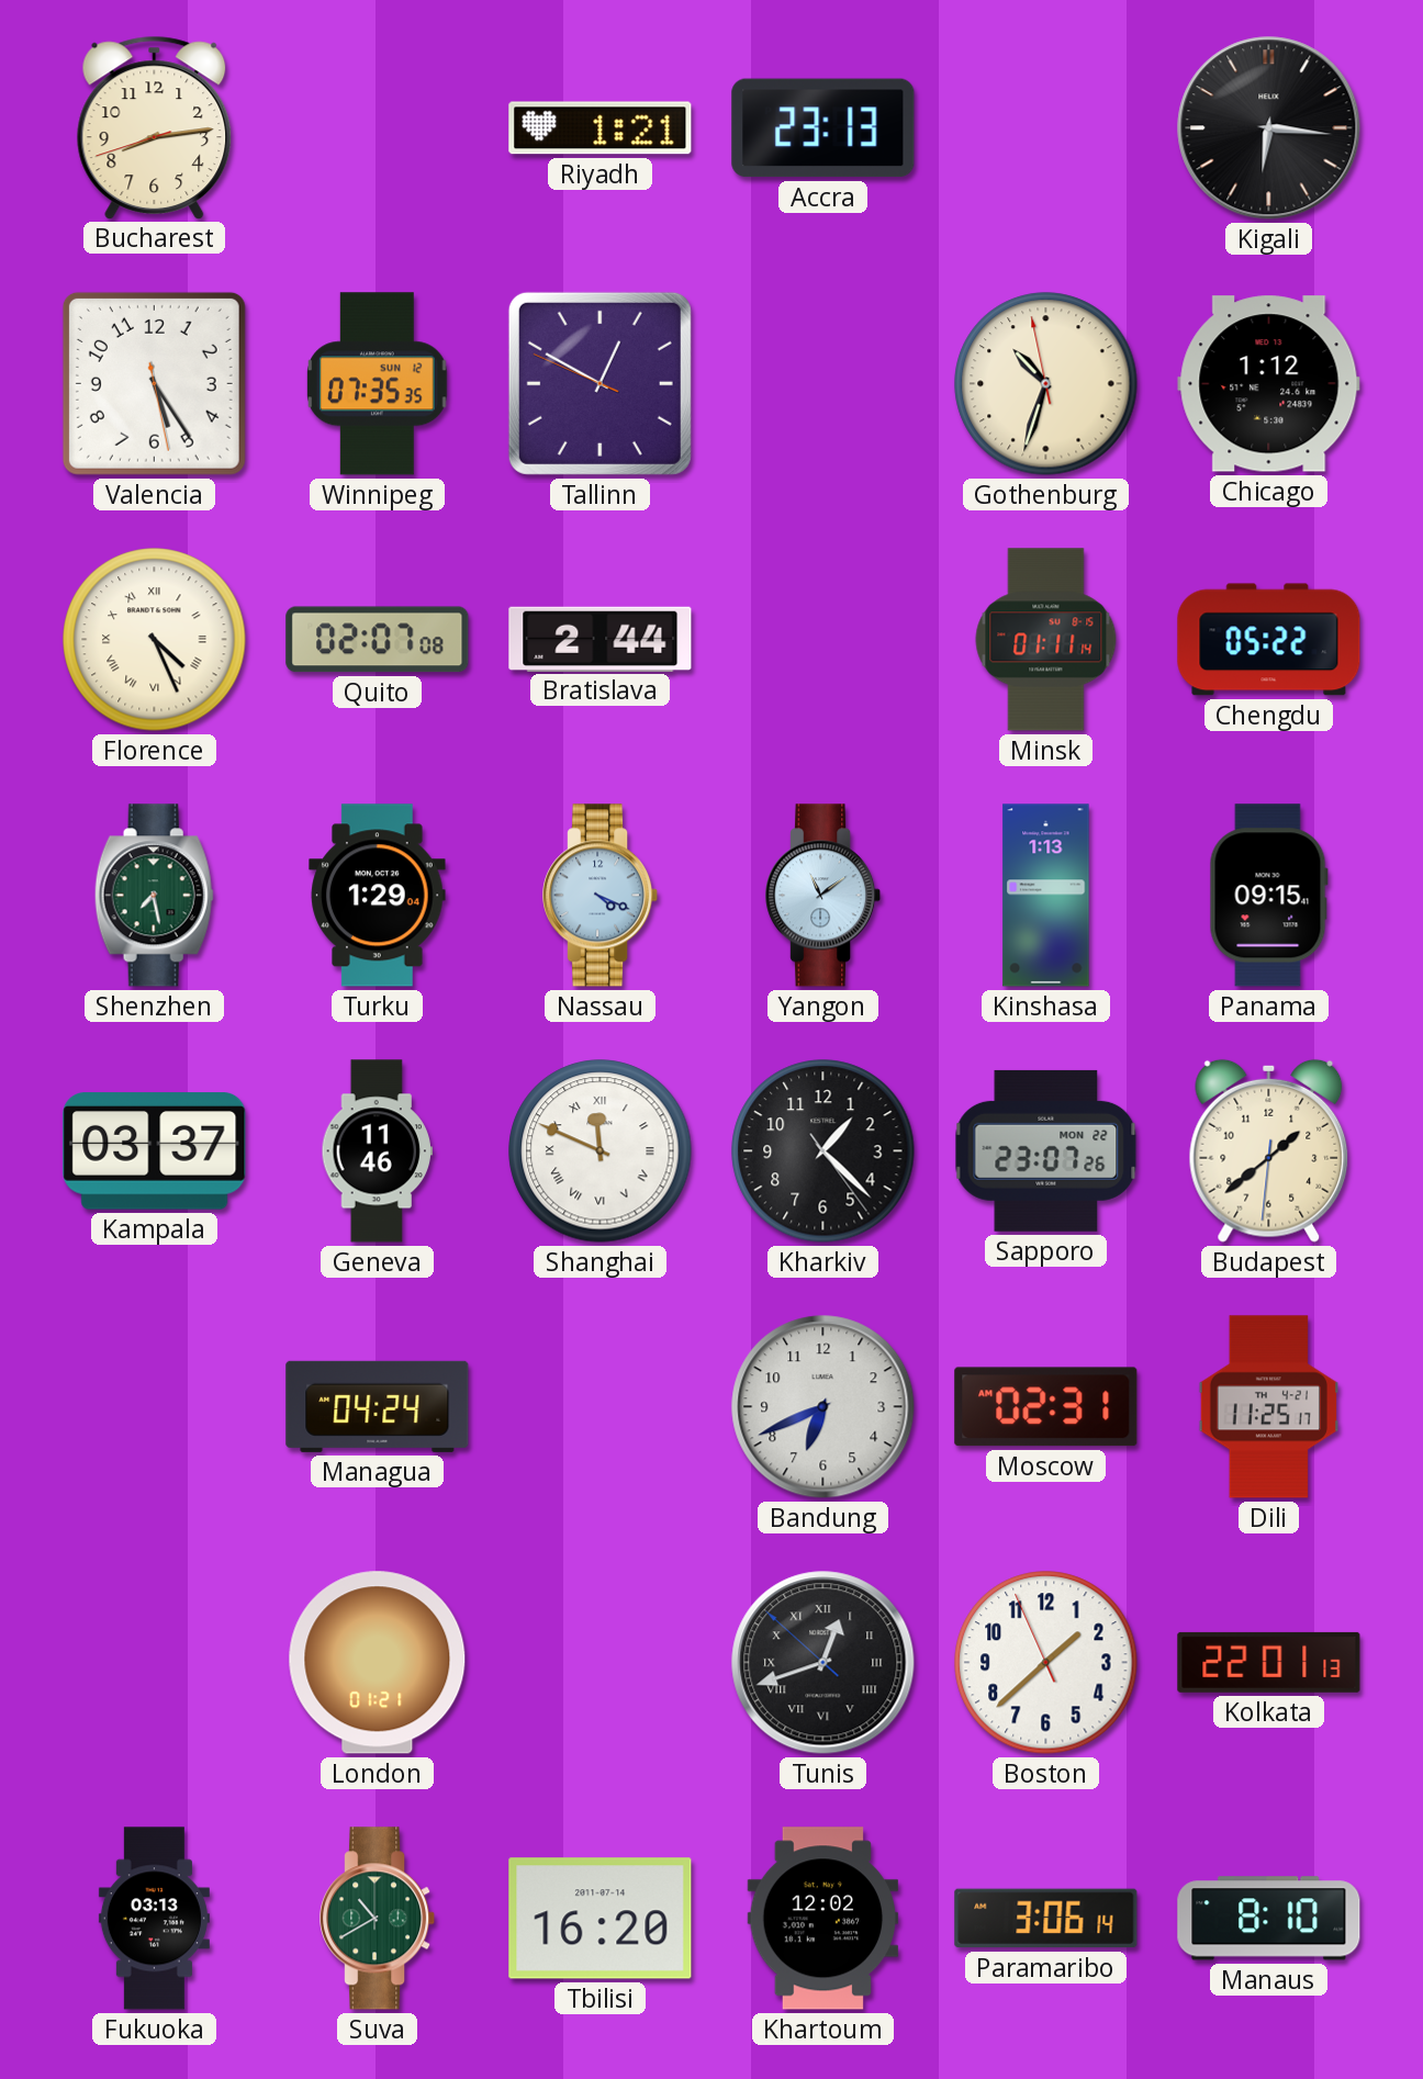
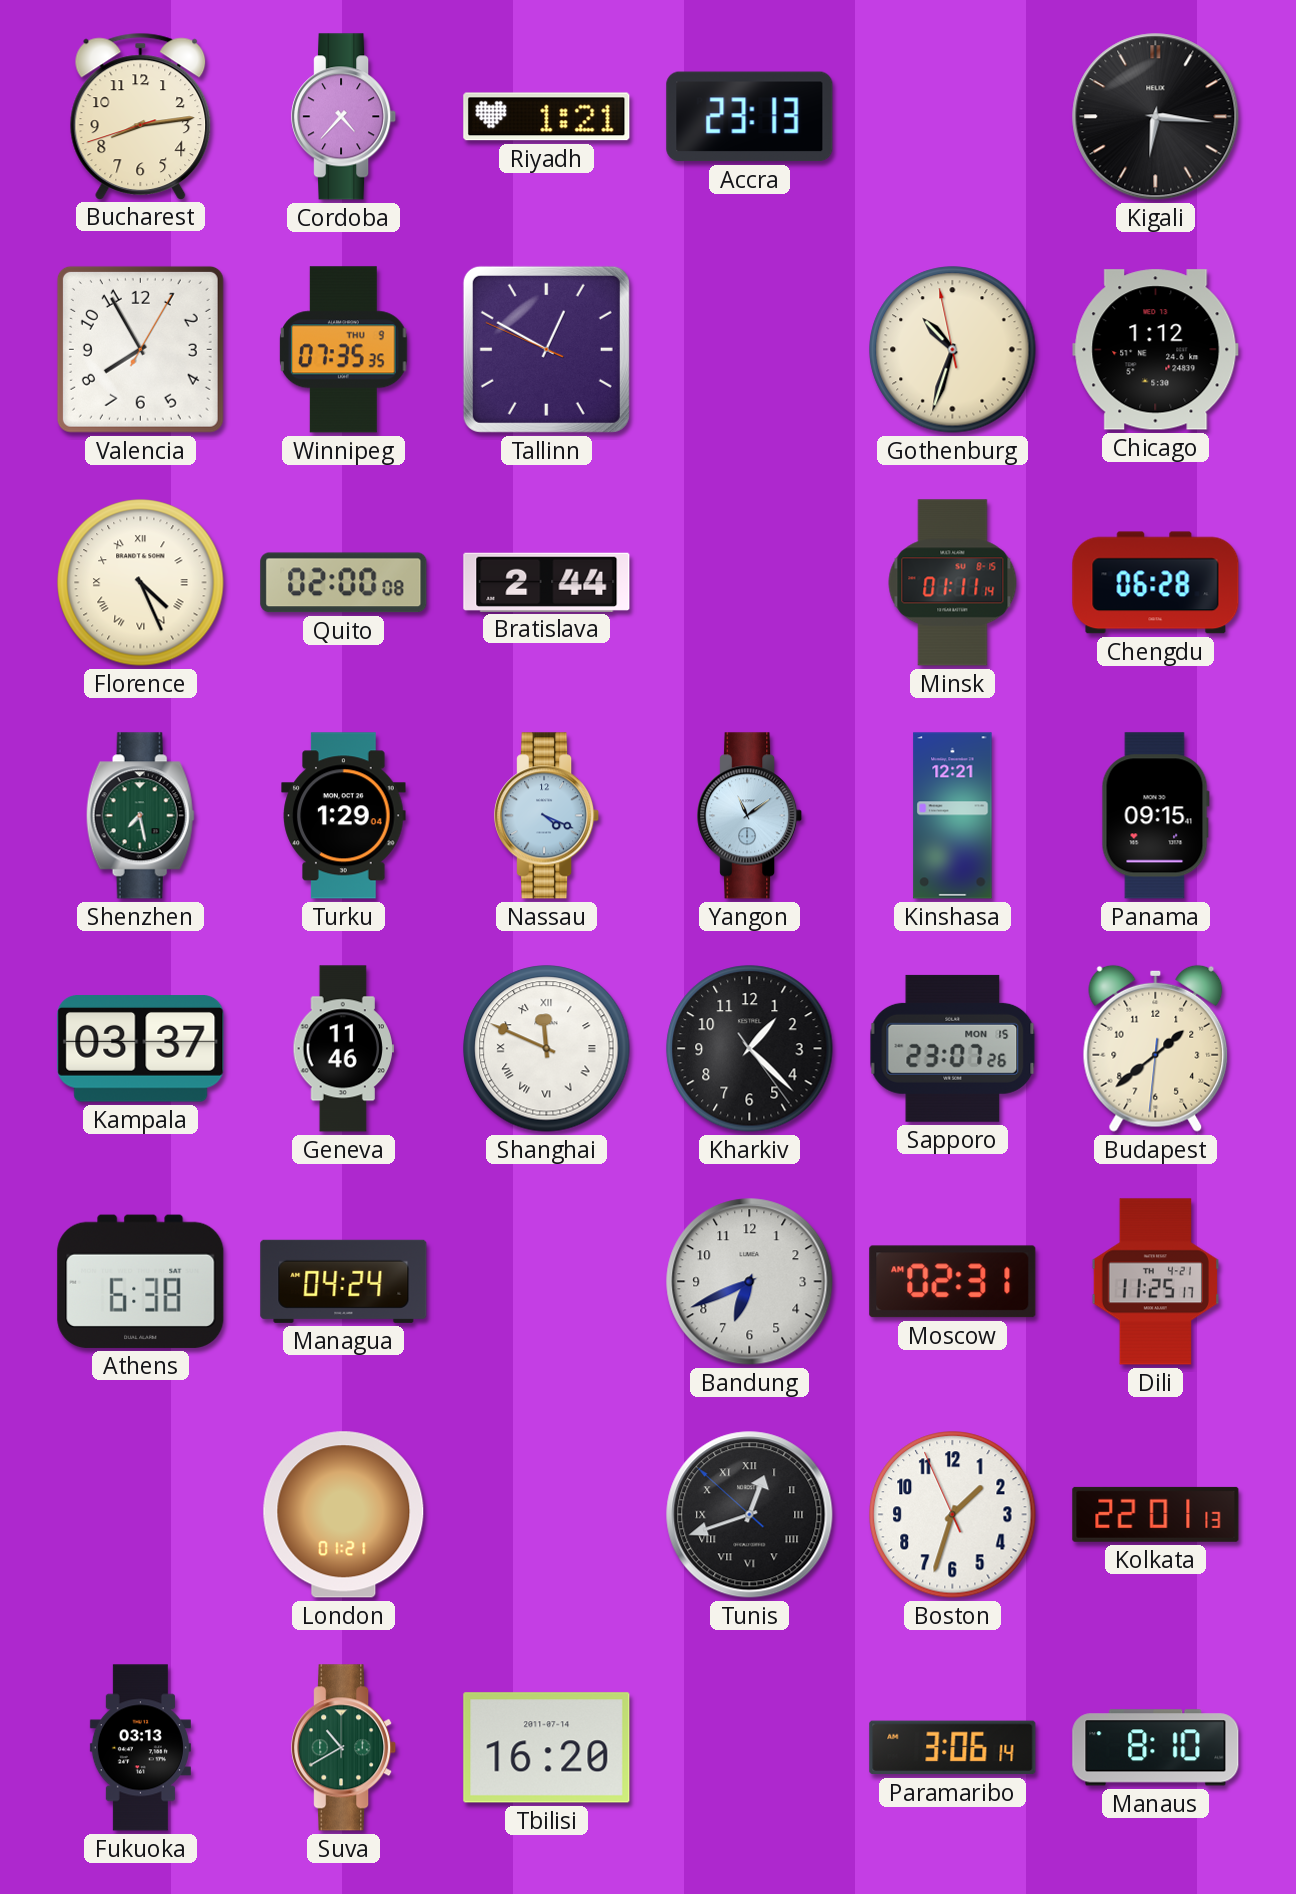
Cordoba: none -> 4:37 (344, 117)
Valencia: 5:24 -> 7:55 (140, 349)
Winnipeg date: SUN 12 -> THU 9 (344, 350)
Quito: 02:07 -> 02:00 (344, 583)
Chengdu: 05:22 -> 06:28 (1156, 583)
Kinshasa: 1:13 -> 12:21 (953, 816)
Sapporo date: MON 22 -> MON 15 (953, 1048)
Athens: none -> 6:38 (141, 1281)
Boston: 1:37 -> 1:32 (953, 1515)
Khartoum: 12:02 -> none (823, 1919)
